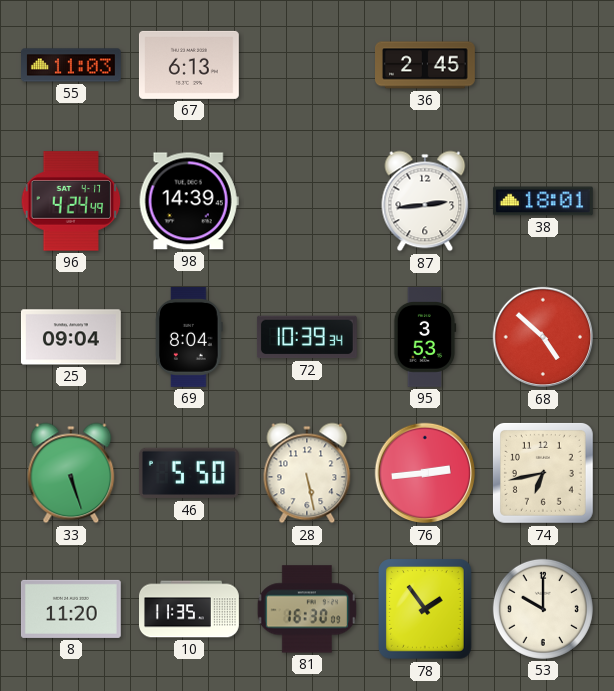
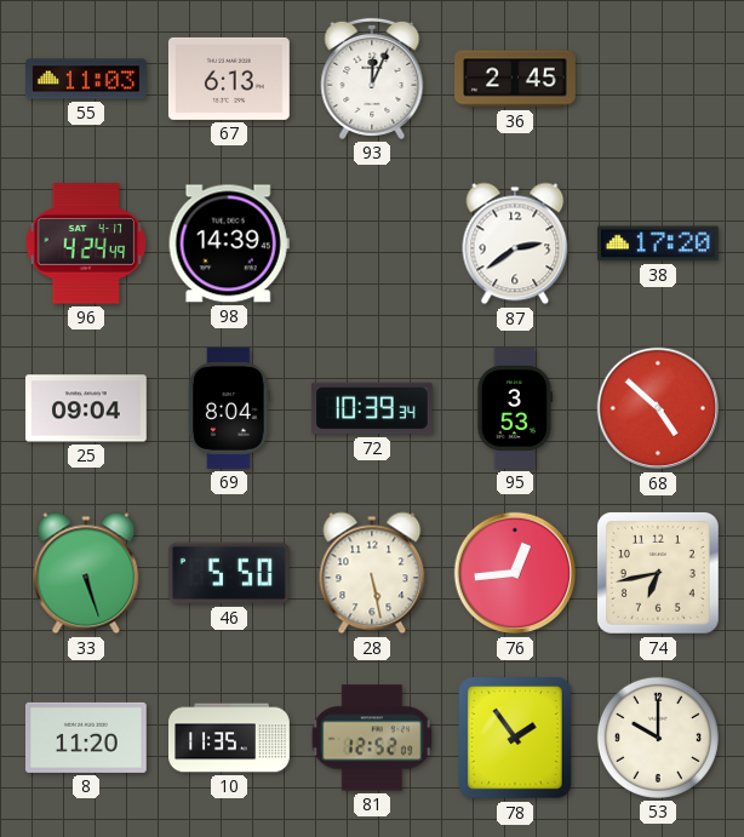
93: none -> 12:04 (372, 79)
87: 2:44 -> 2:39 (515, 243)
38: 18:01 -> 17:20 (658, 243)
76: 2:44 -> 12:44 (515, 573)
81: 16:30 -> 12:52 (372, 738)
